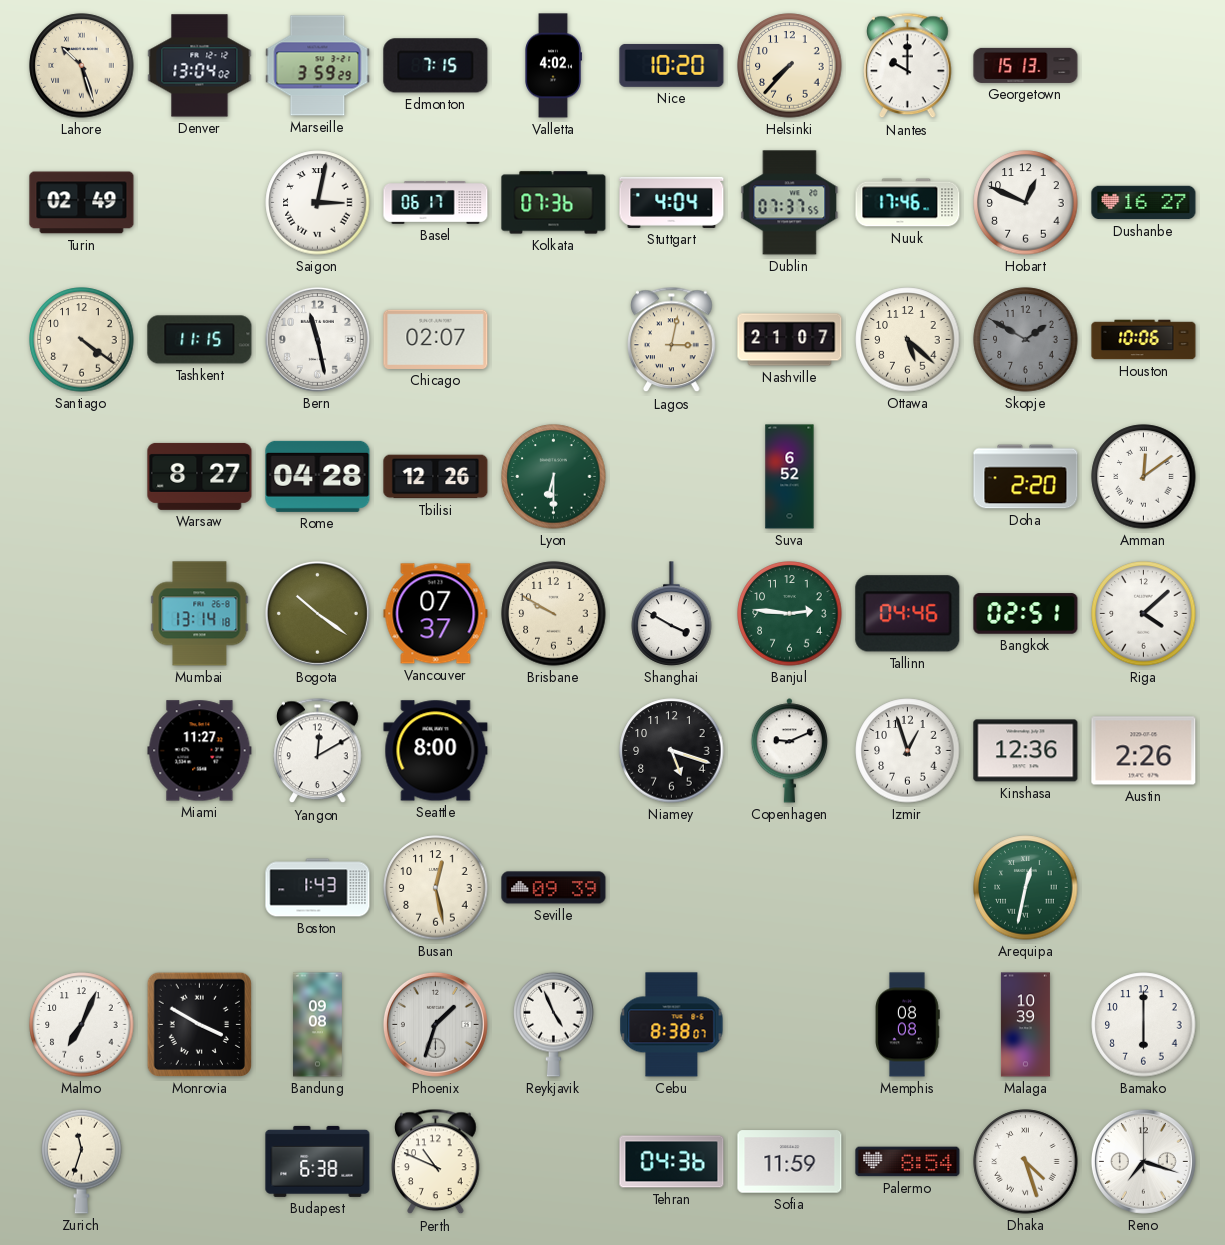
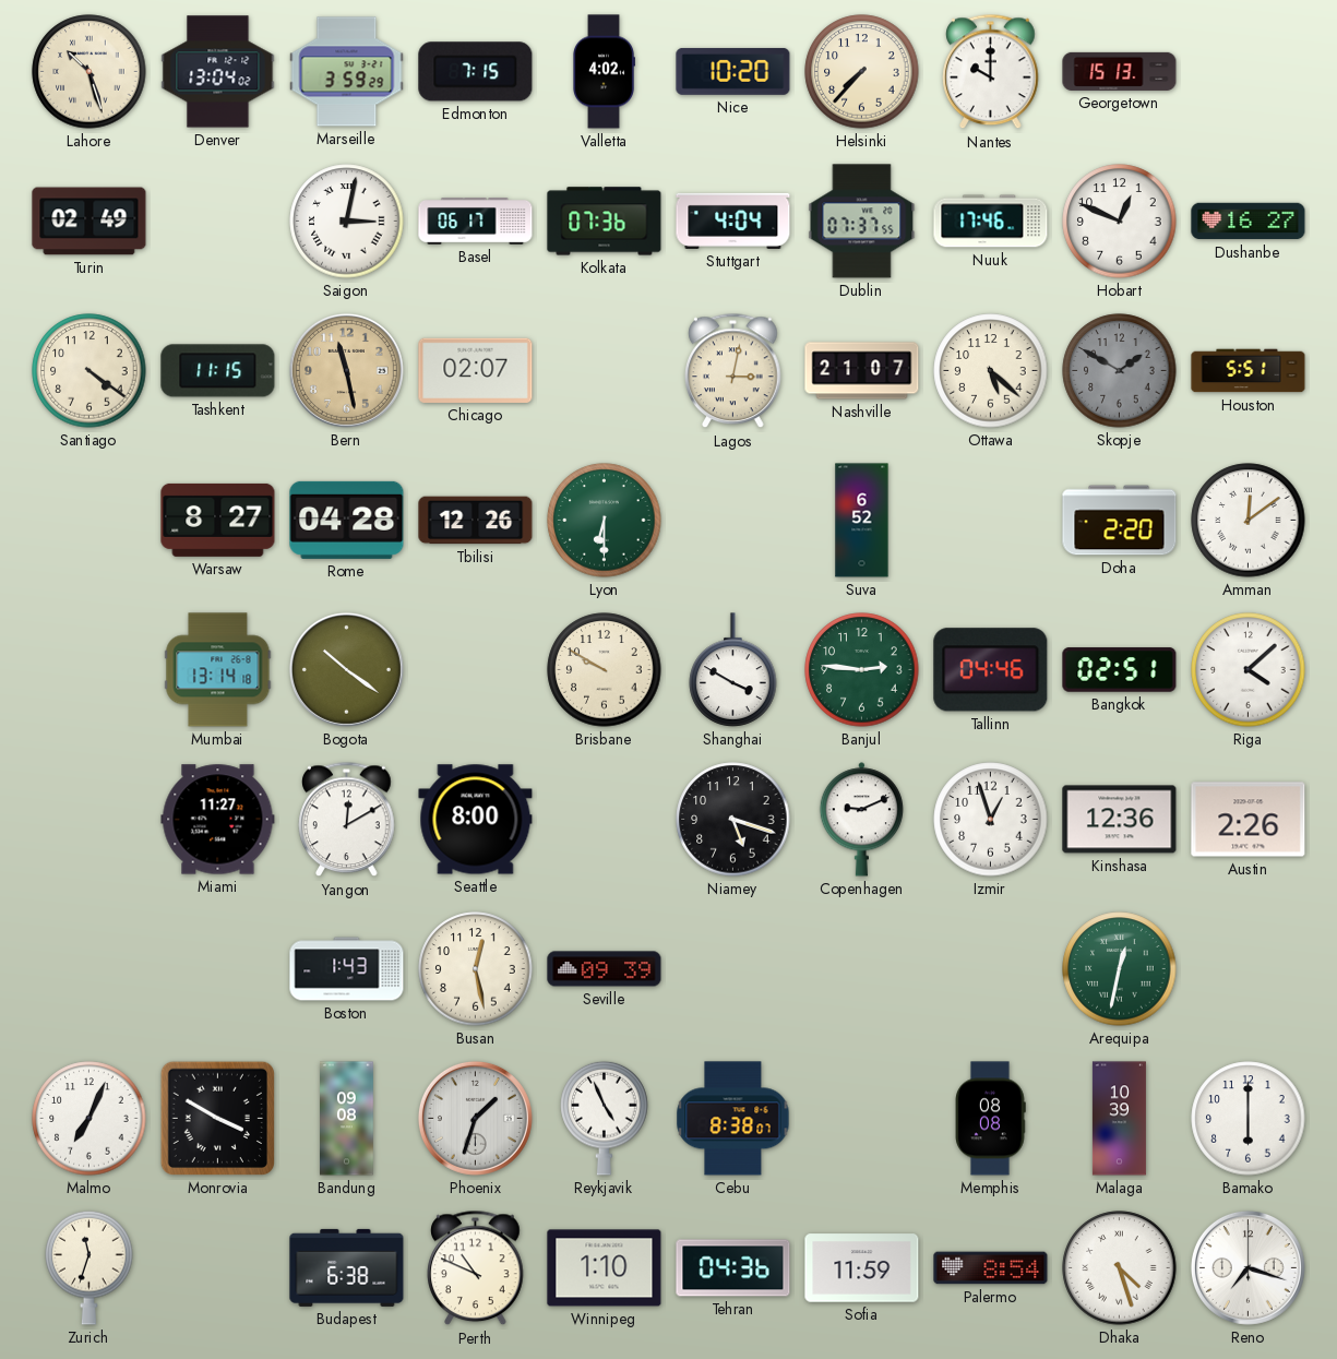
Bern dial: white -> champagne (346, 370)
Houston: 10:06 -> 5:51 (1249, 371)
Vancouver: 07:37 -> none (436, 614)
Winnipeg: none -> 1:10 (605, 1268)
